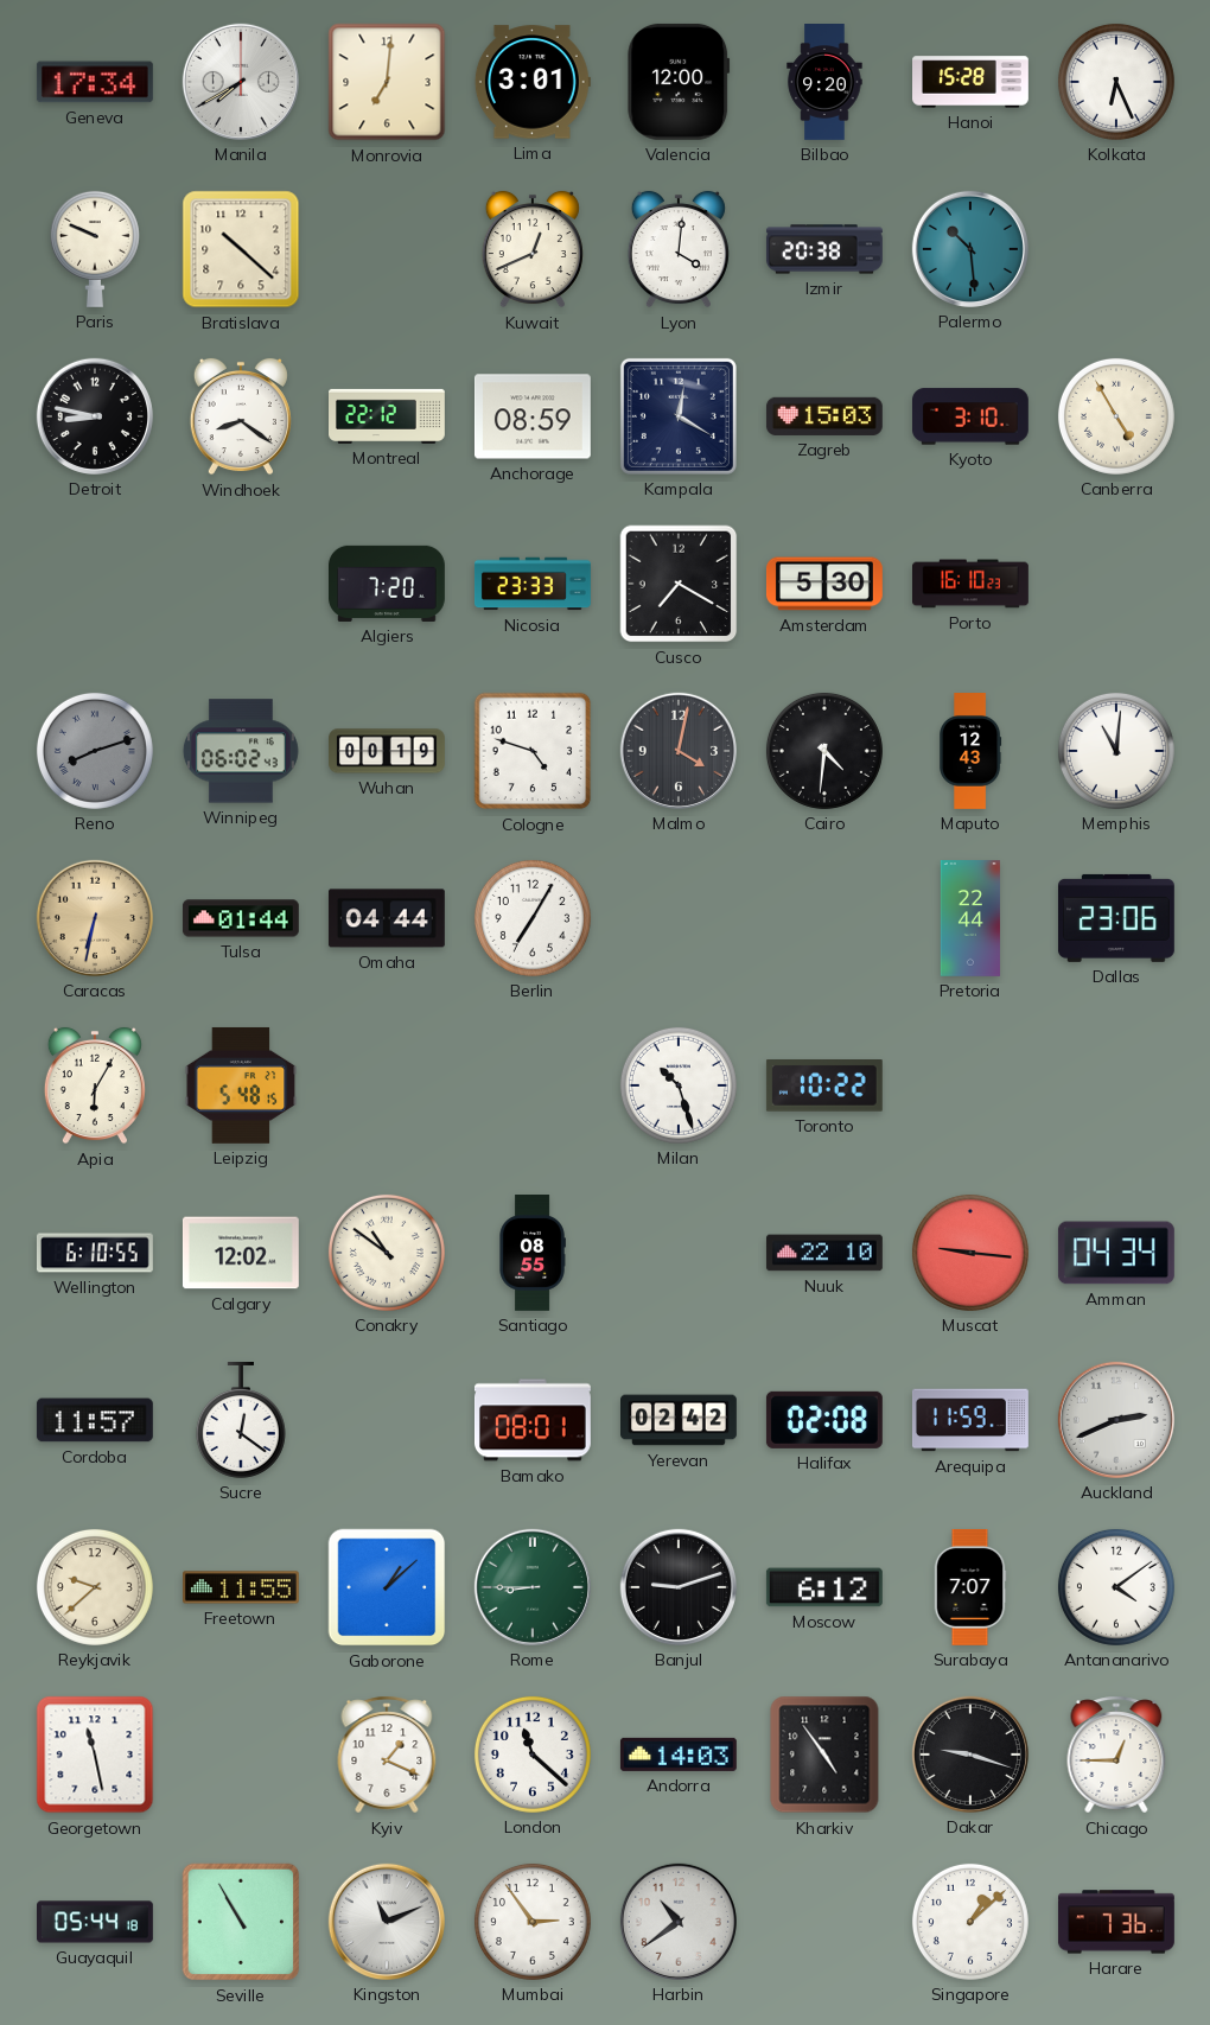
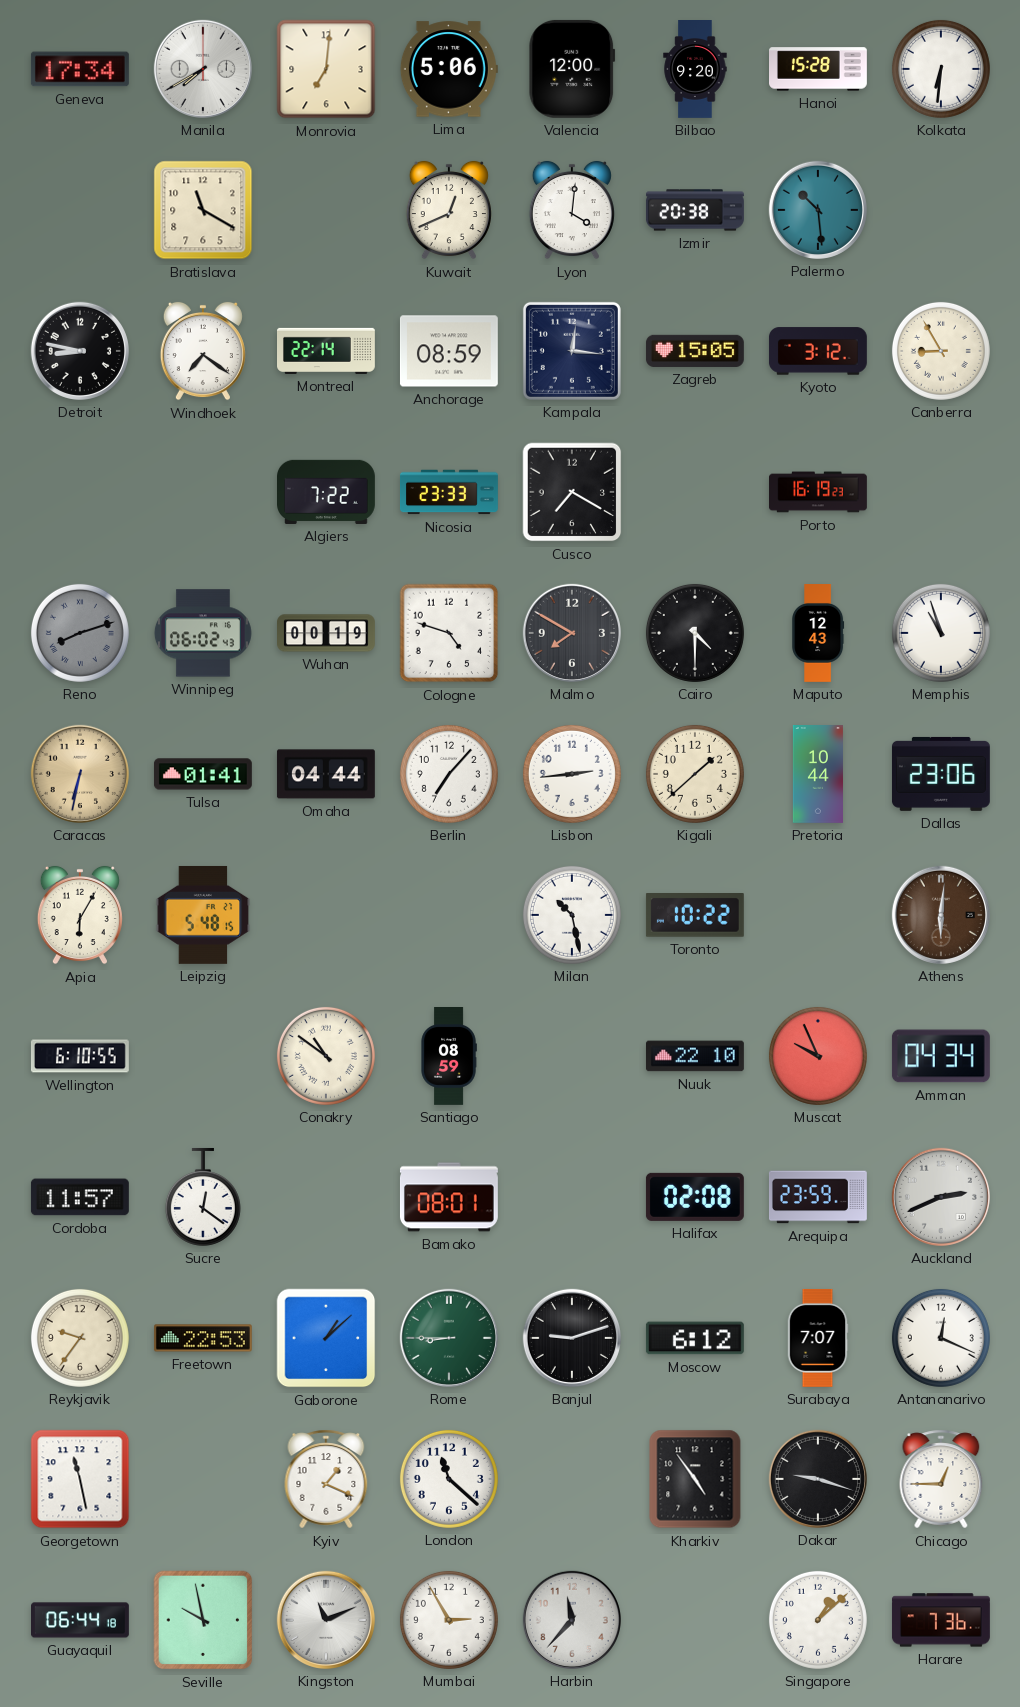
Lima: 3:01 -> 5:06 (449, 69)
Kolkata: 6:26 -> 6:31 (941, 69)
Paris: 9:49 -> none (95, 249)
Bratislava: 10:22 -> 11:20 (203, 210)
Windhoek: 8:21 -> 7:21 (203, 351)
Montreal: 22:12 -> 22:14 (327, 351)
Kampala: 12:20 -> 12:16 (572, 351)
Zagreb: 15:03 -> 15:05 (695, 351)
Kyoto: 3:10 -> 3:12 (818, 351)
Canberra: 4:55 -> 8:55 (941, 351)
Algiers: 7:20 -> 7:22 (327, 492)
Amsterdam: 5:30 -> none (824, 584)
Porto: 16:10 -> 16:19 (819, 492)
Malmo: 4:02 -> 7:50 (572, 633)
Cairo: 4:31 -> 4:30 (695, 633)
Memphis: 11:01 -> 10:57 (941, 633)
Tulsa: 01:44 -> 01:41 (203, 774)
Berlin: 7:05 -> 7:07 (449, 774)
Lisbon: none -> 2:44 (572, 774)
Kigali: none -> 1:38 (695, 774)
Pretoria: 22:44 -> 10:44 (818, 775)
Milan: 10:27 -> 10:28 (572, 915)
Athens: none -> 6:01 (941, 915)
Calgary: 12:02 -> none (241, 1253)
Santiago: 08:55 -> 08:59 (449, 1057)
Muscat: 9:16 -> 9:56 (818, 1056)
Yerevan: 02:42 -> none (680, 1420)
Arequipa: 11:59 -> 23:59 (818, 1197)
Reykjavik: 9:38 -> 9:36 (80, 1338)
Freetown: 11:55 -> 22:53 (203, 1338)
Antananarivo: 4:09 -> 12:19 (941, 1338)
Andorra: 14:03 -> none (679, 1755)
Guayaquil: 05:44 -> 06:44 (81, 1620)
Seville: 10:55 -> 9:58 (203, 1620)
Mumbai: 2:54 -> 2:55 (449, 1620)
Harbin: 10:39 -> 11:37 (572, 1620)
